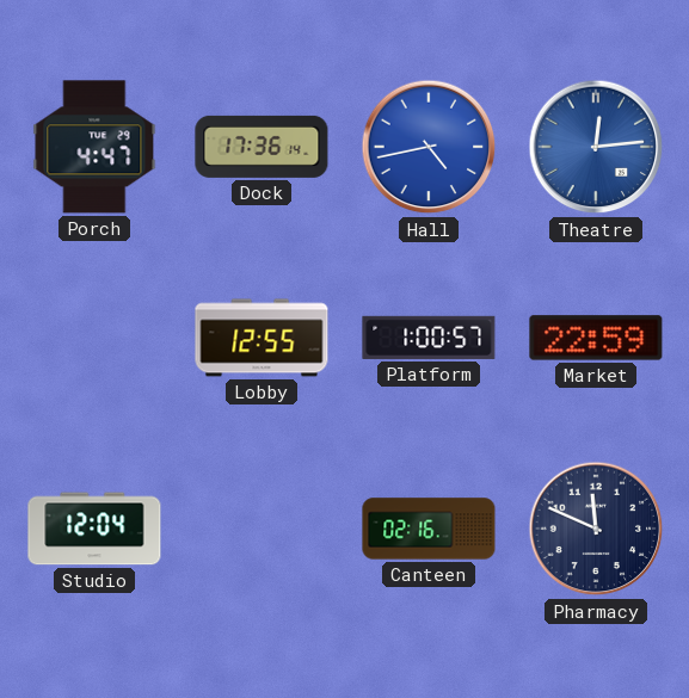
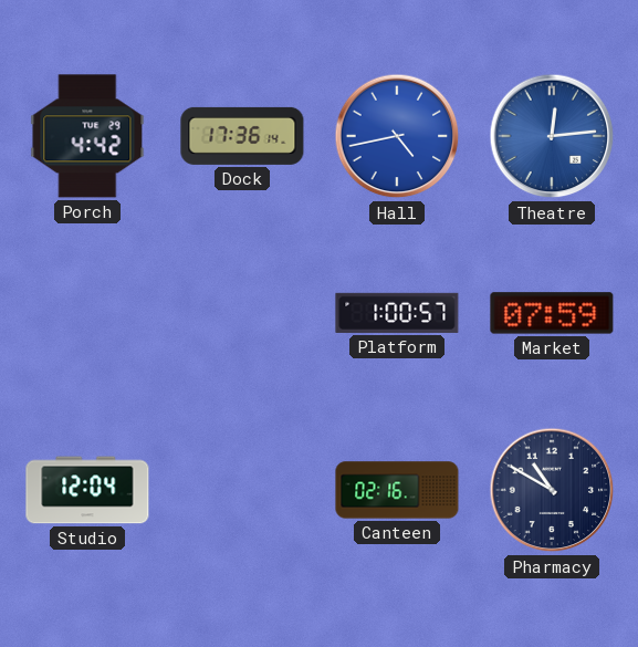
Porch: 4:47 -> 4:42 (87, 136)
Lobby: 12:55 -> none (262, 338)
Market: 22:59 -> 07:59 (552, 313)
Pharmacy: 11:49 -> 10:50 (552, 490)
